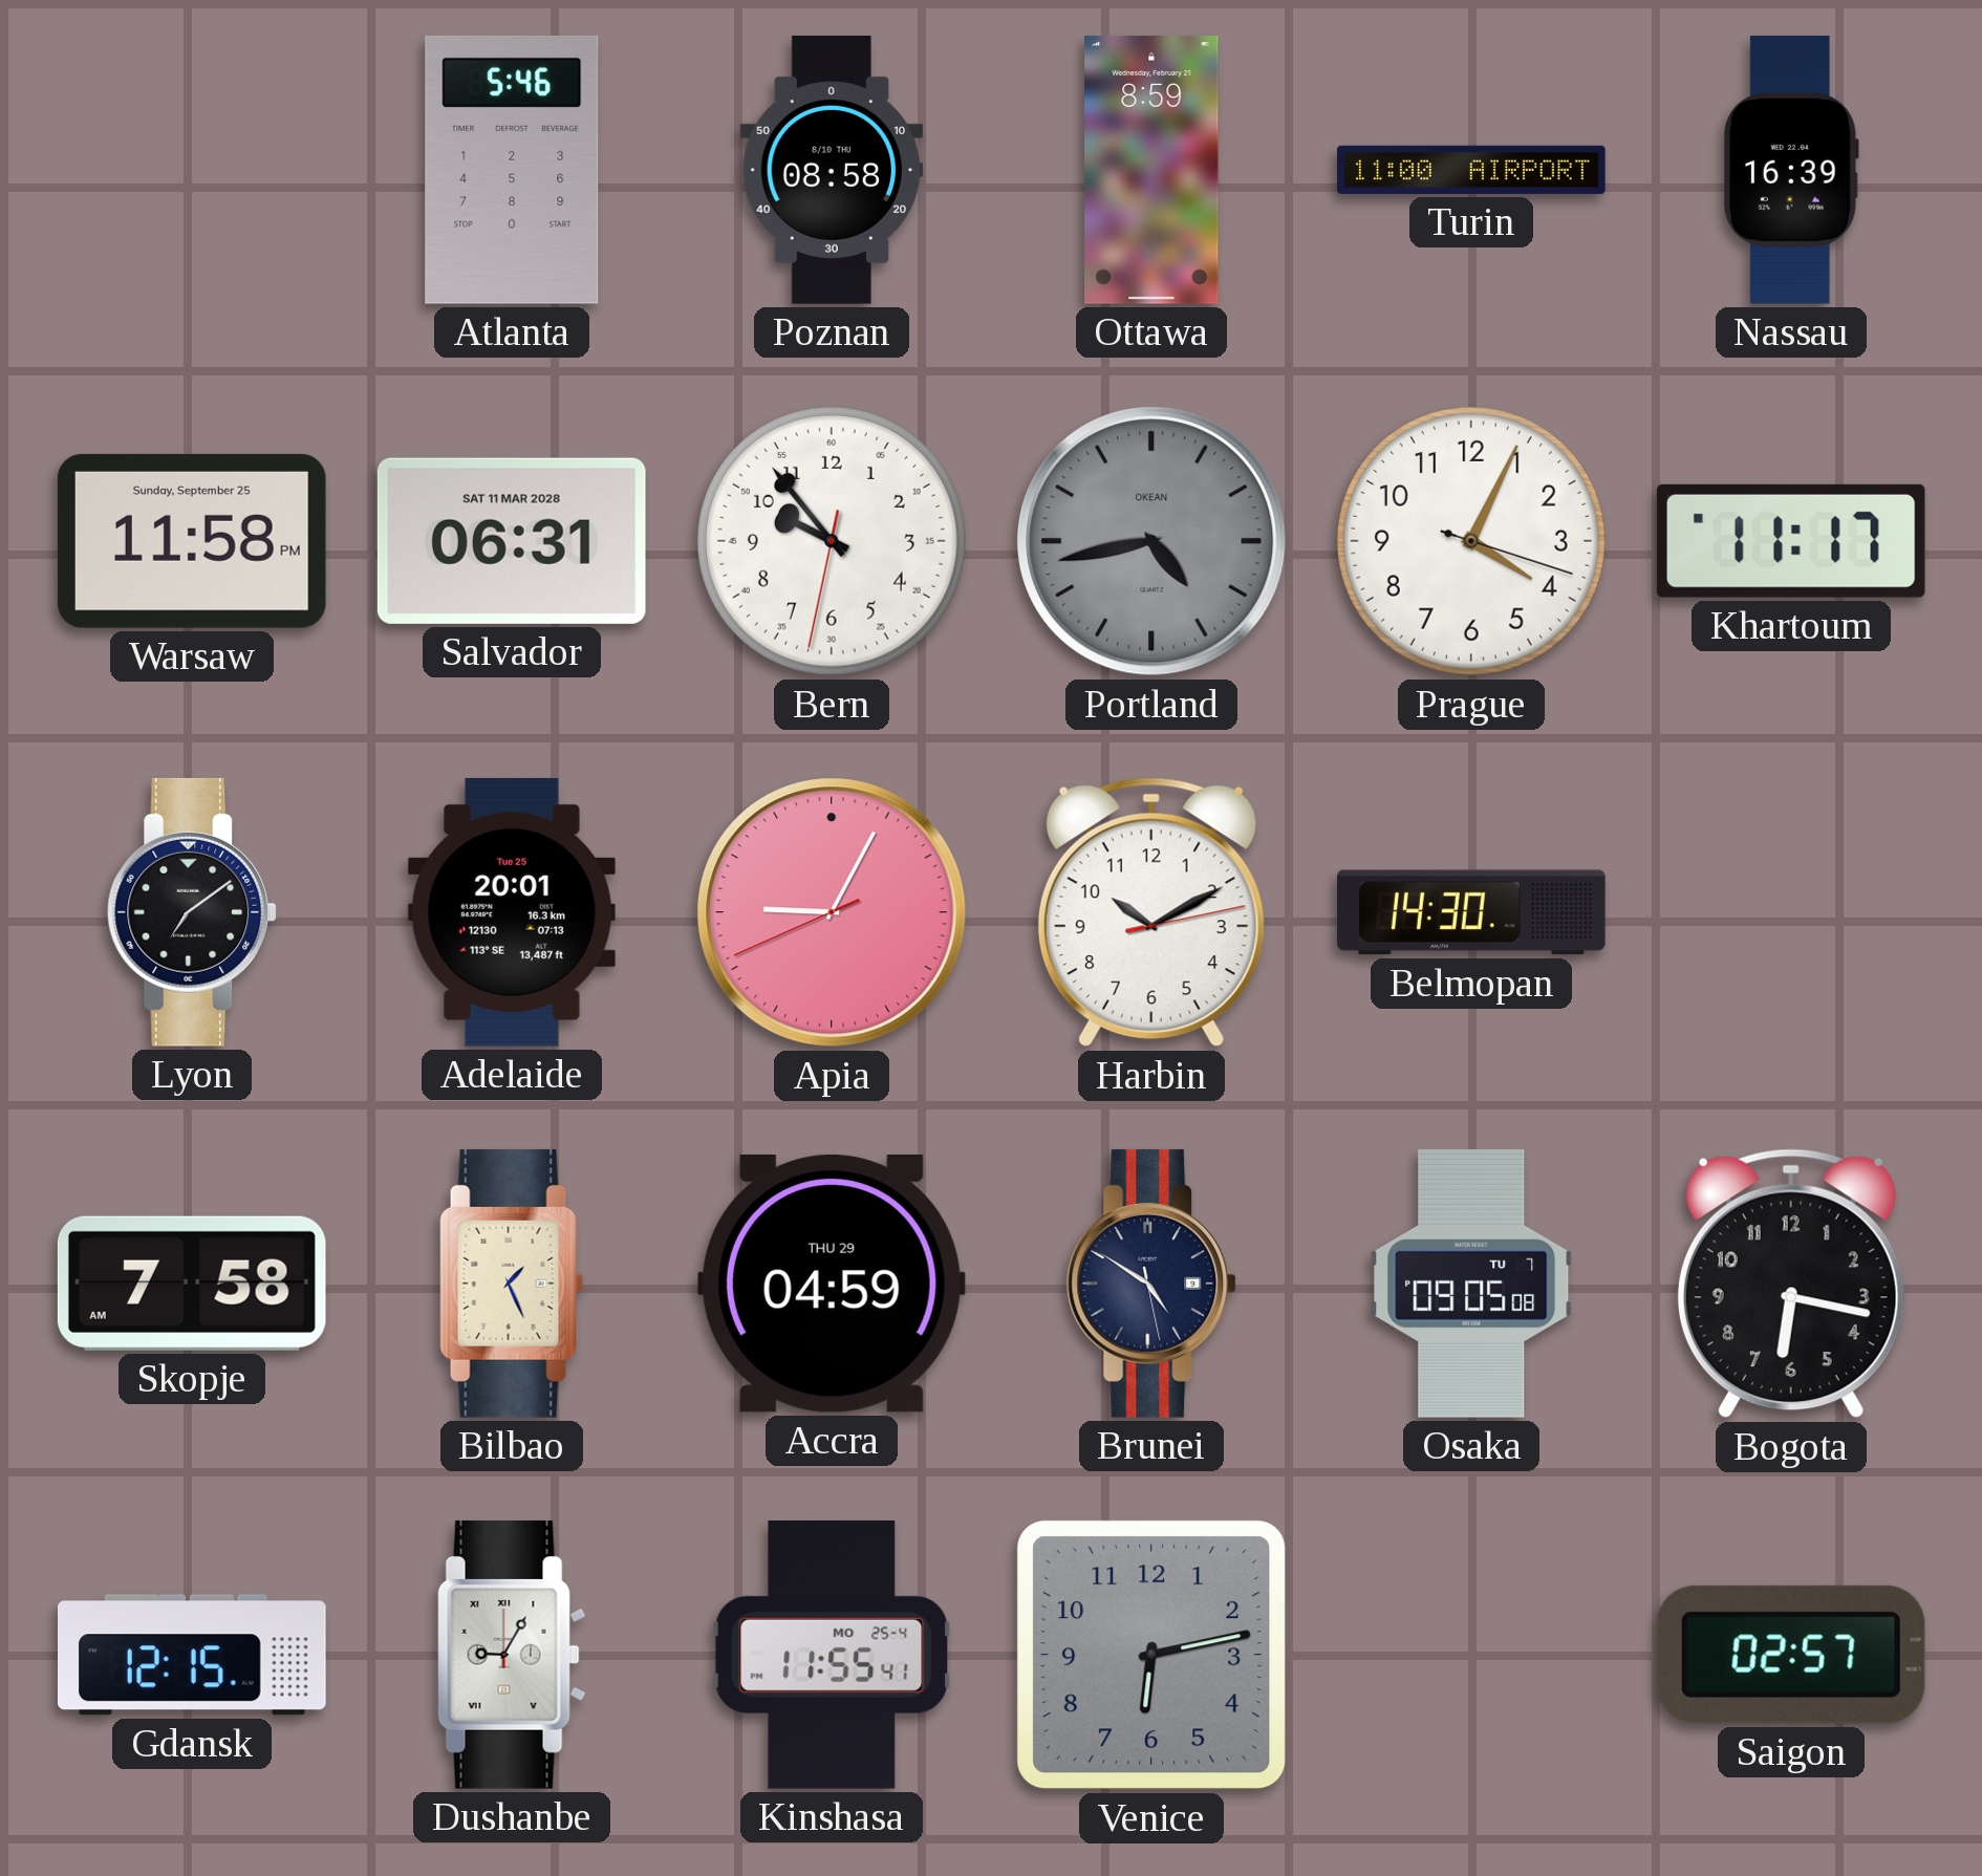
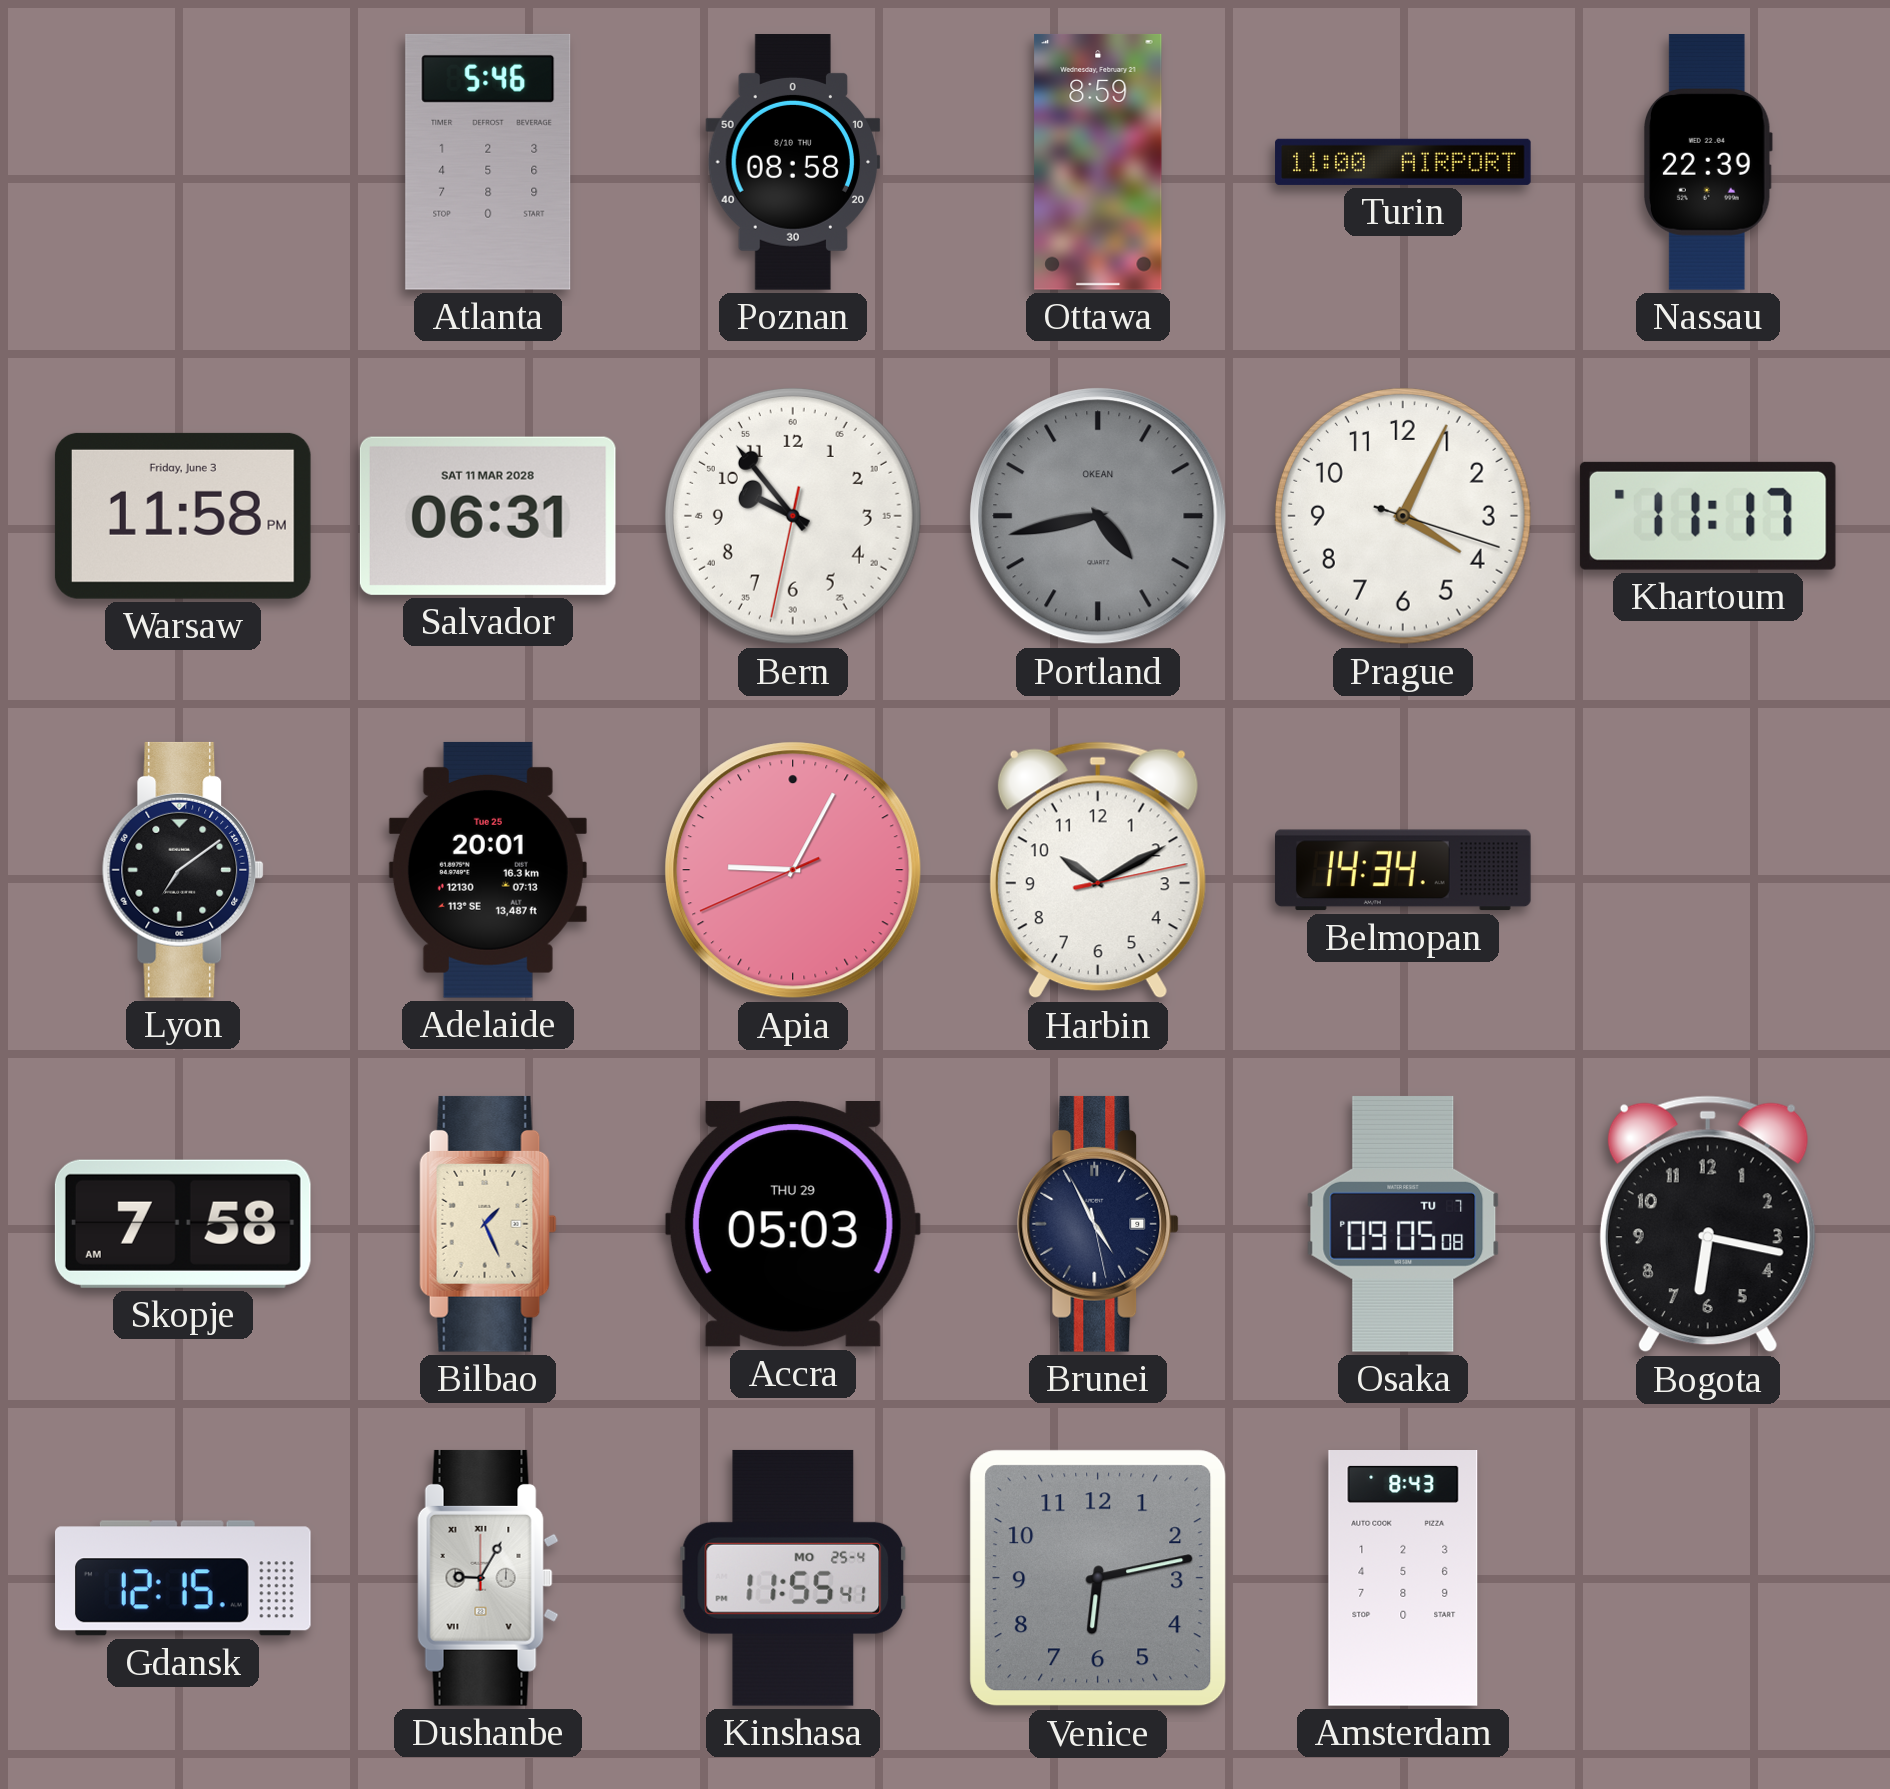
Nassau: 16:39 -> 22:39 (1708, 163)
Warsaw date: Sunday, September 25 -> Friday, June 3 (183, 516)
Belmopan: 14:30 -> 14:34 (1403, 870)
Accra: 04:59 -> 05:03 (793, 1225)
Brunei: 4:50 -> 4:55 (1098, 1224)
Amsterdam: none -> 8:43 (1403, 1579)
Saigon: 02:57 -> none (1791, 1655)
